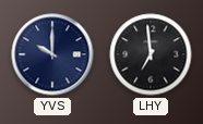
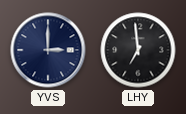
YVS: 10:00 -> 3:00 (48, 50)
